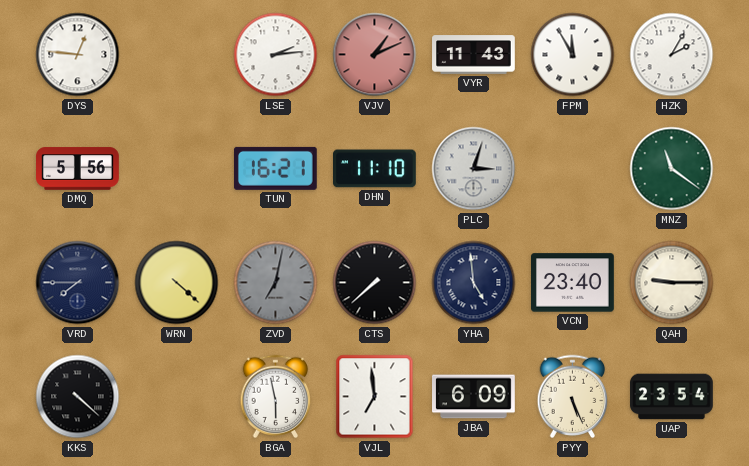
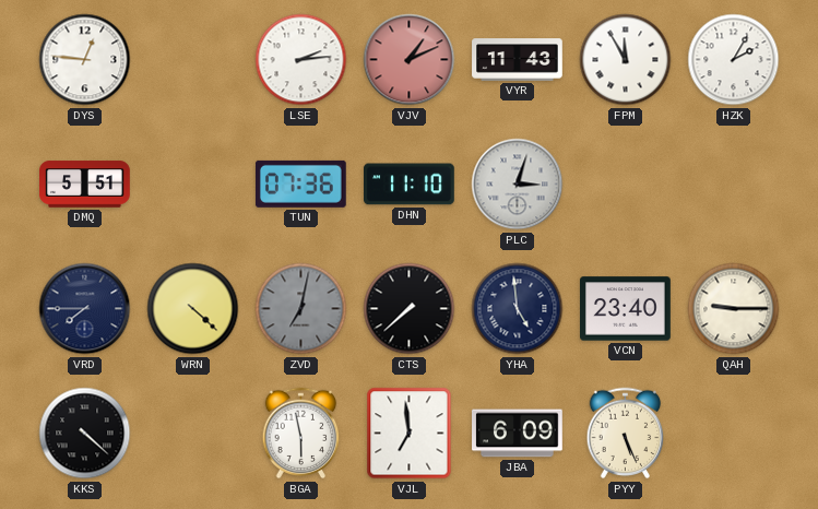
DMQ: 5:56 -> 5:51 (85, 185)
TUN: 16:21 -> 07:36 (300, 184)
MNZ: 11:21 -> none (672, 169)
UAP: 23:54 -> none (672, 397)
